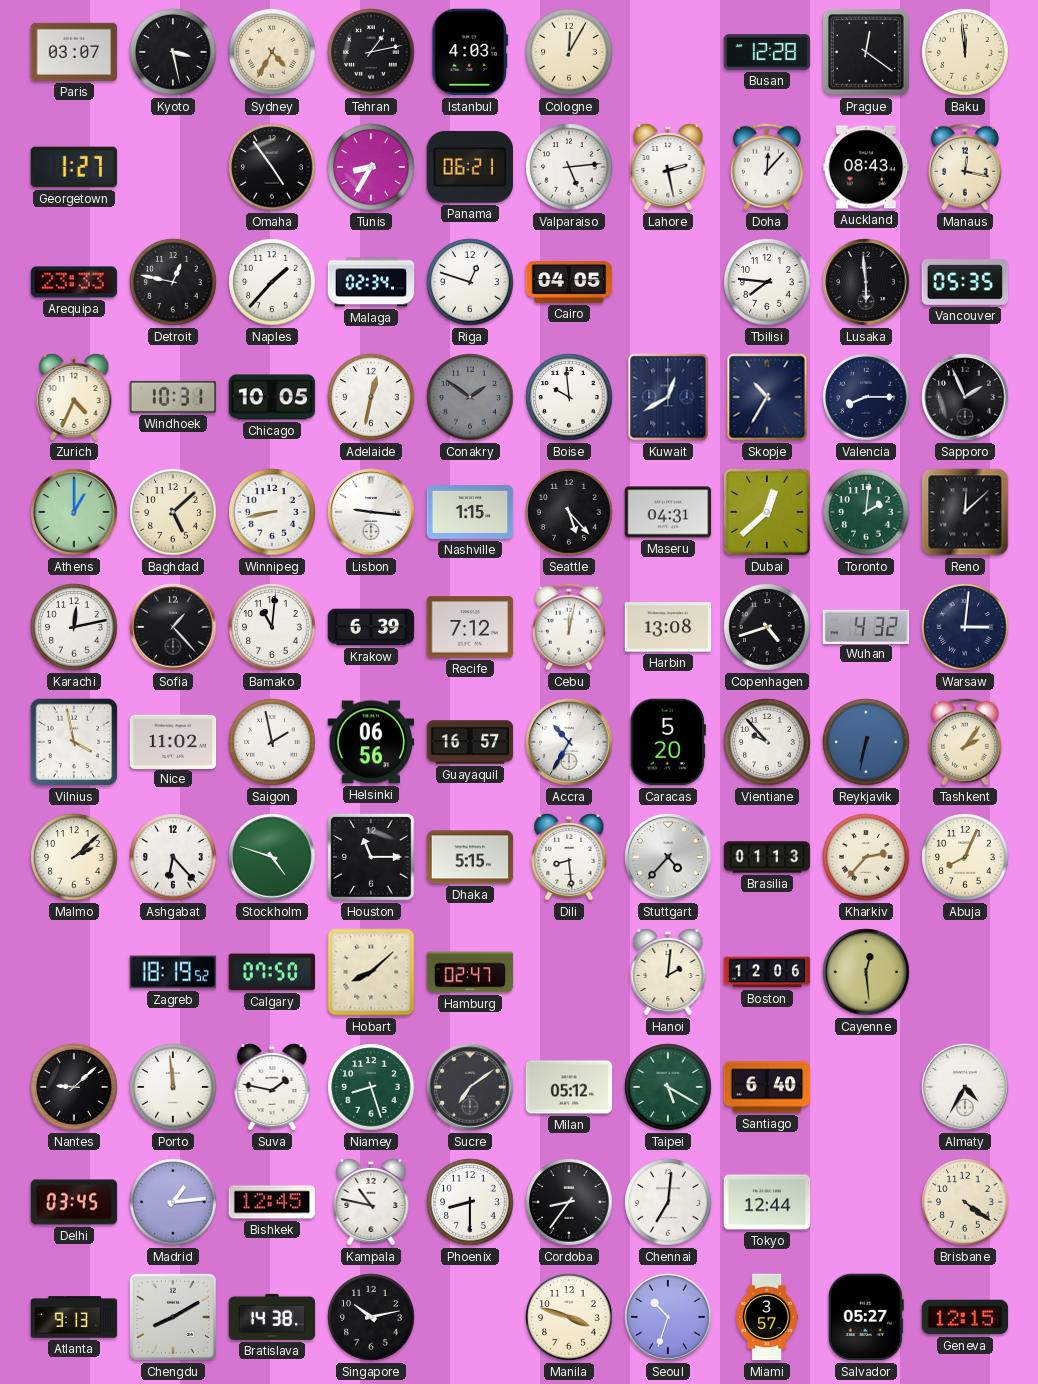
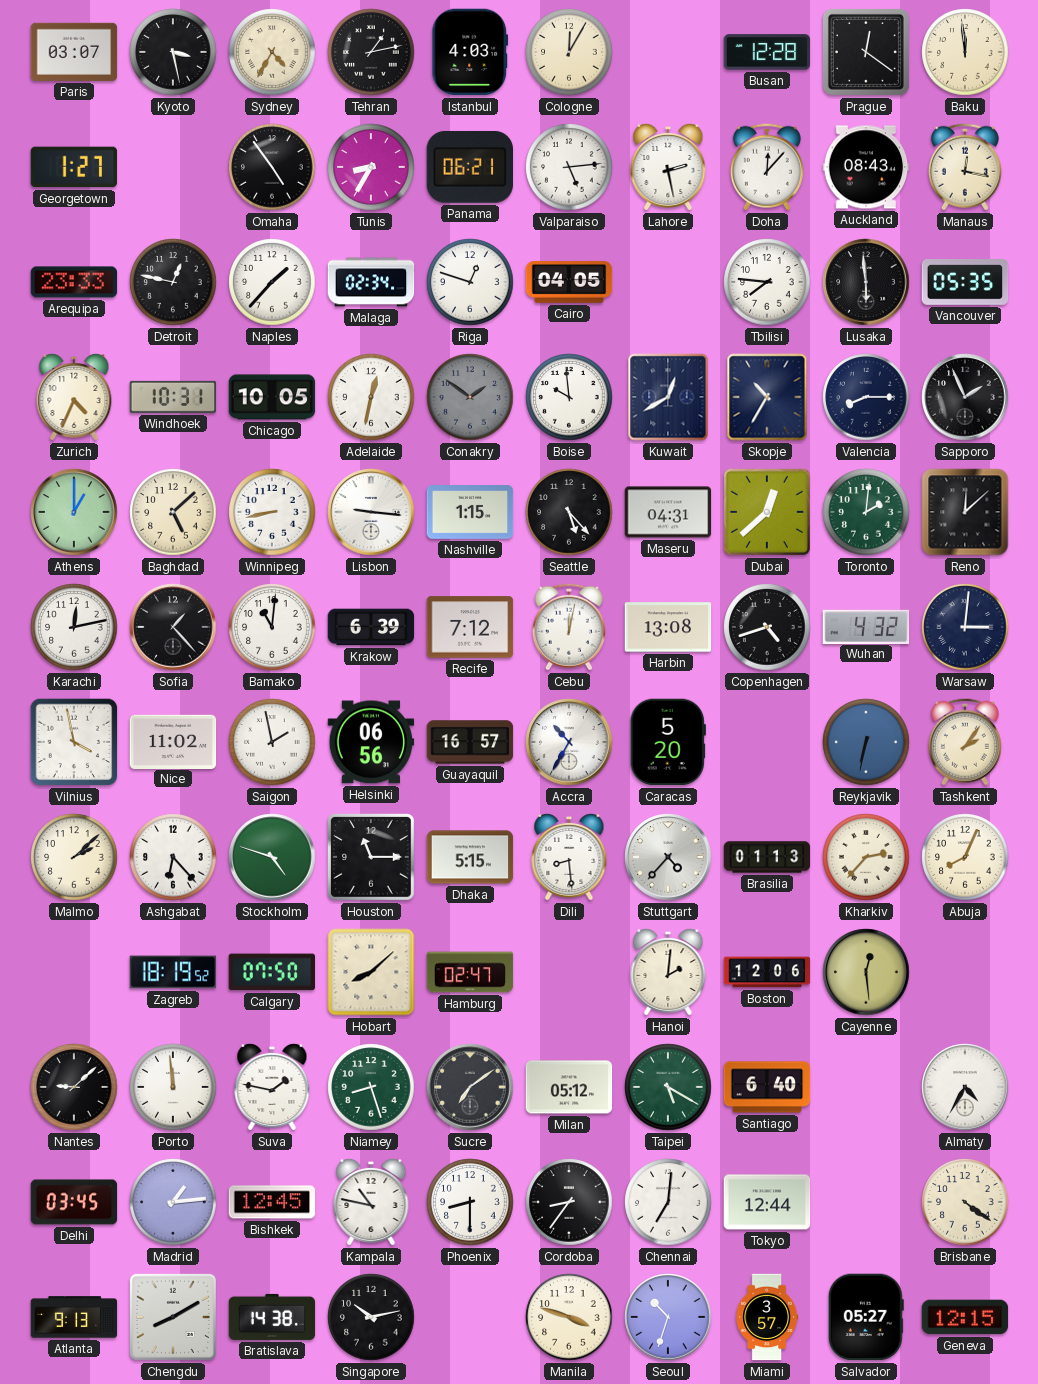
Vientiane: 9:53 -> none (767, 742)
